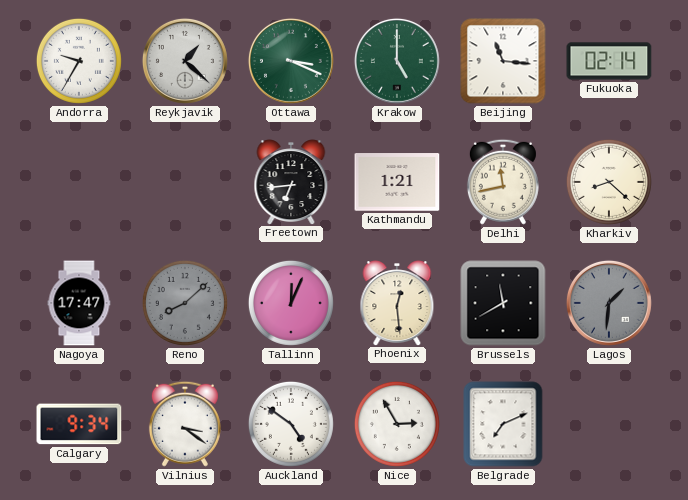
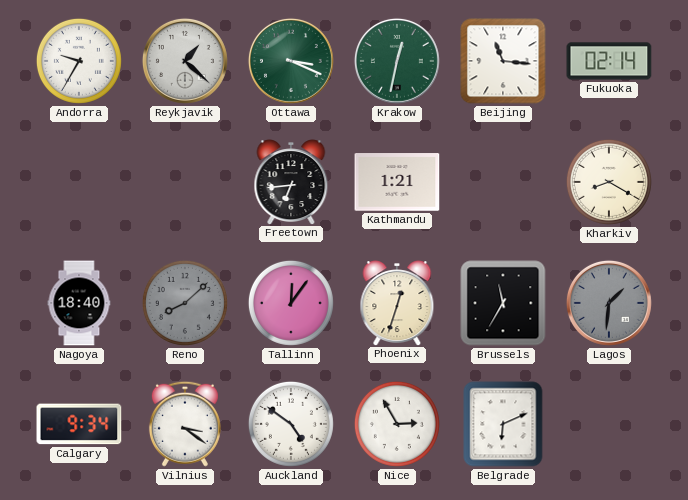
Krakow: 5:00 -> 12:32 (397, 61)
Delhi: 11:43 -> none (503, 182)
Kharkiv: 8:22 -> 8:20 (609, 182)
Nagoya: 17:47 -> 18:40 (79, 303)
Tallinn: 12:04 -> 12:06 (291, 303)
Phoenix: 12:29 -> 12:33 (397, 303)
Brussels: 11:40 -> 11:35 (503, 303)
Belgrade: 7:11 -> 6:11 (503, 424)
